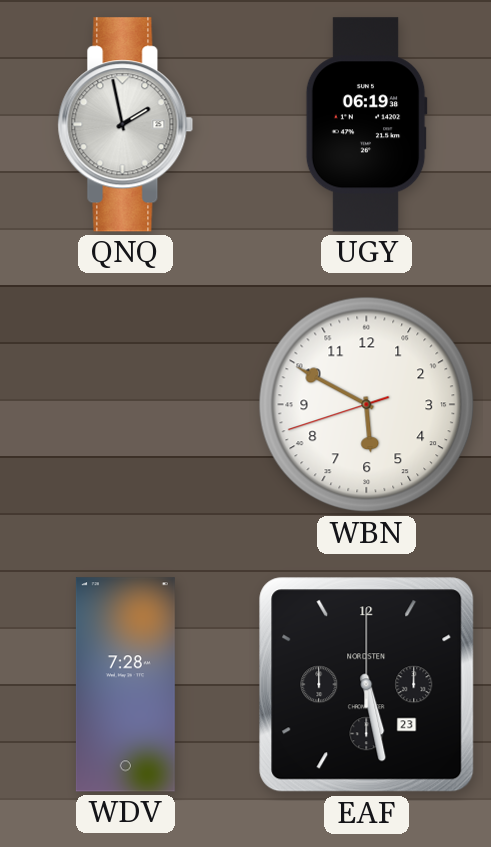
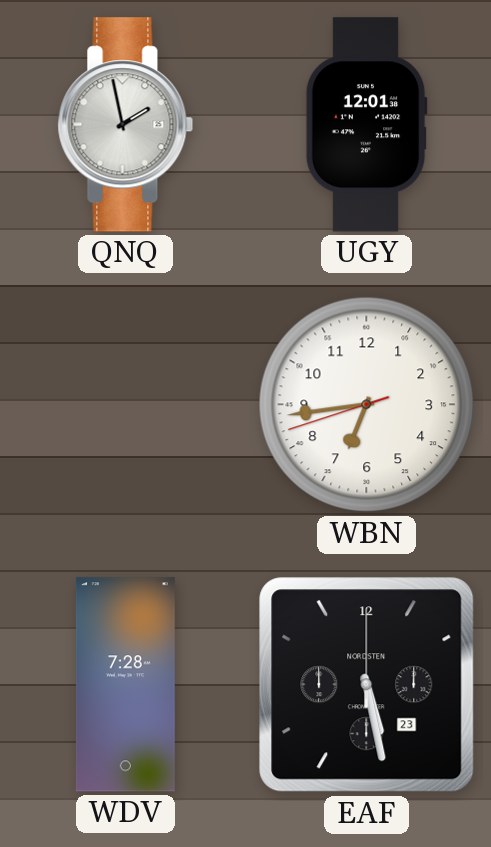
UGY: 06:19 -> 12:01 (366, 125)
WBN: 5:49 -> 6:43 (367, 405)
